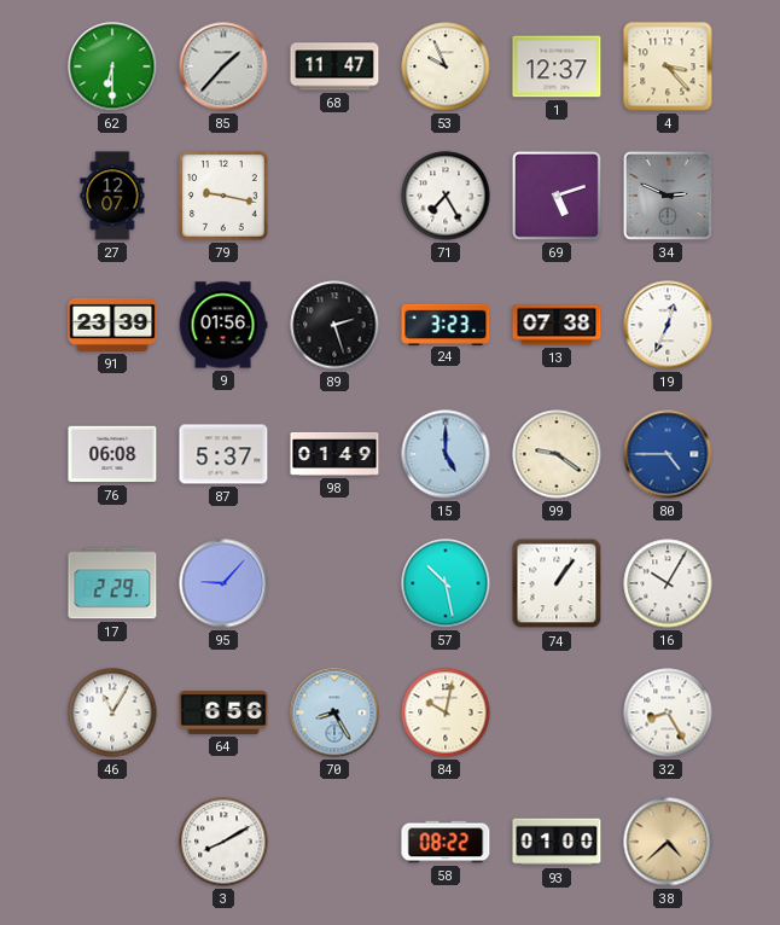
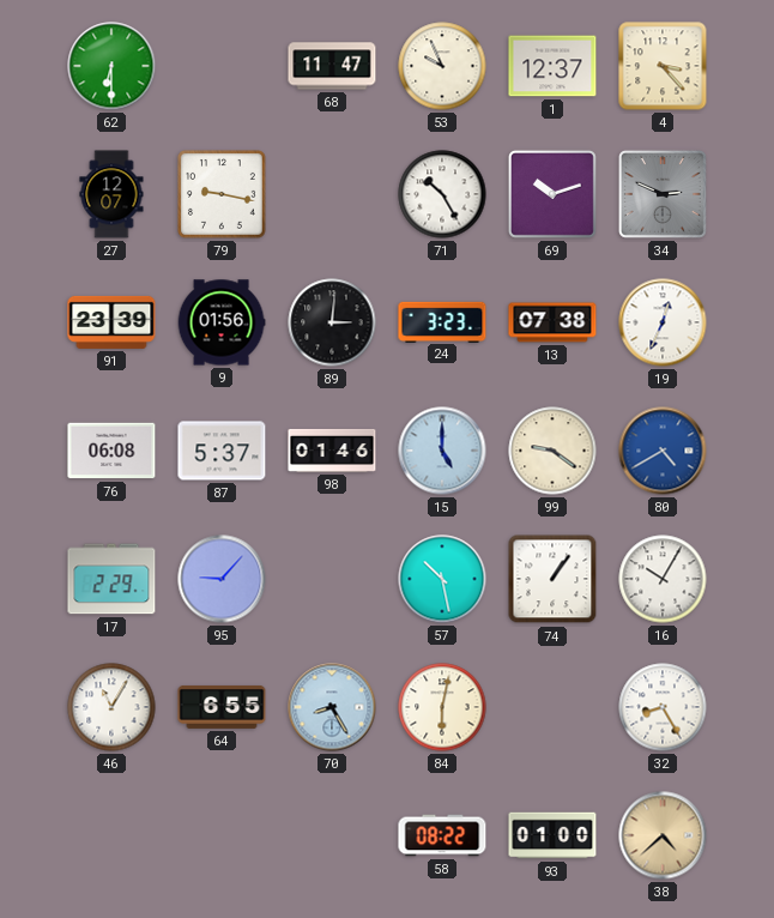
85: 1:37 -> none (223, 66)
71: 7:25 -> 10:25 (442, 194)
69: 5:12 -> 10:12 (552, 194)
89: 2:27 -> 3:01 (332, 322)
98: 01:49 -> 01:46 (332, 451)
80: 4:45 -> 4:40 (663, 451)
64: 6:56 -> 6:55 (222, 707)
84: 10:02 -> 6:02 (442, 707)
3: 8:10 -> none (223, 842)
